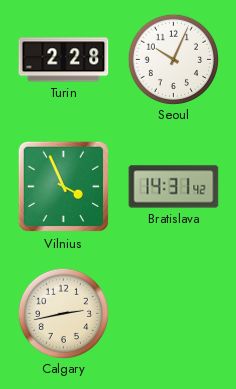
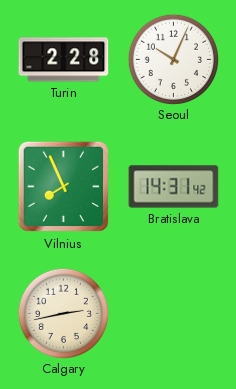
Vilnius: 3:56 -> 7:56 (64, 187)
